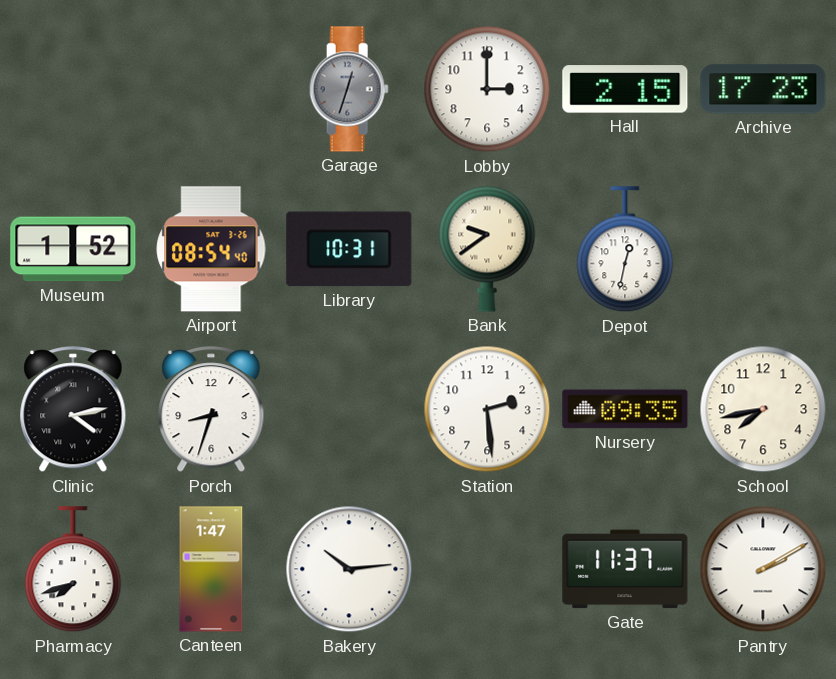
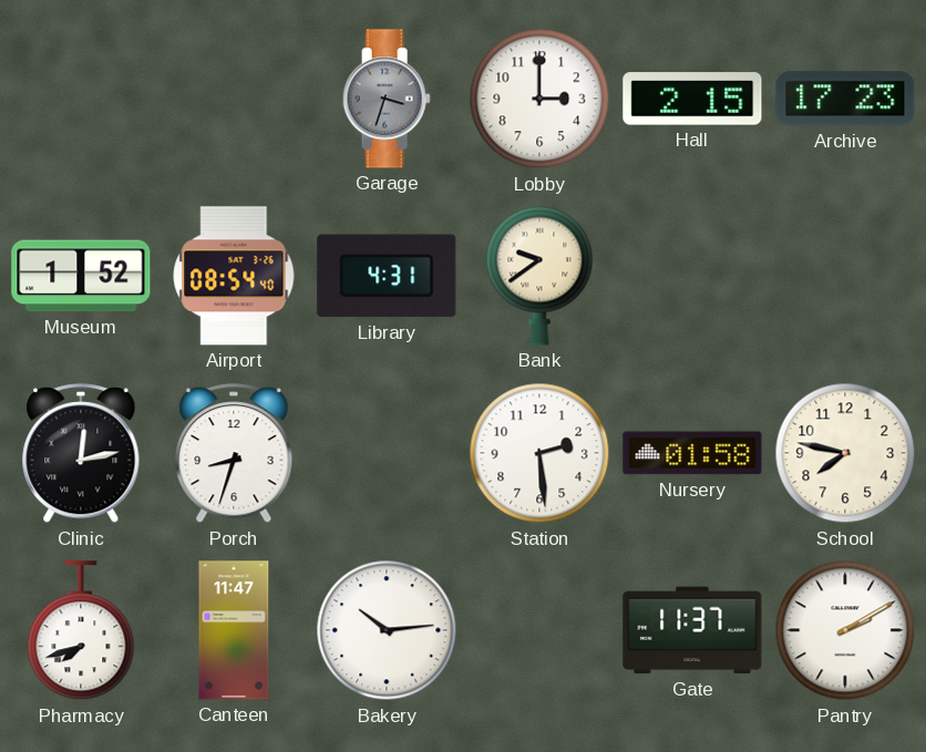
Garage: 12:33 -> 3:33 (387, 99)
Library: 10:31 -> 4:31 (387, 276)
Depot: 12:32 -> none (625, 250)
Clinic: 4:13 -> 12:13 (81, 454)
Nursery: 09:35 -> 01:58 (692, 453)
School: 7:43 -> 7:47 (845, 453)
Canteen: 1:47 -> 11:47 (234, 630)
